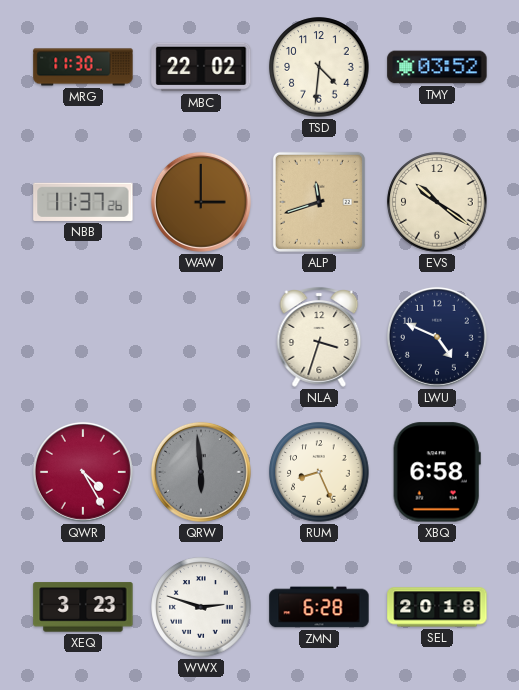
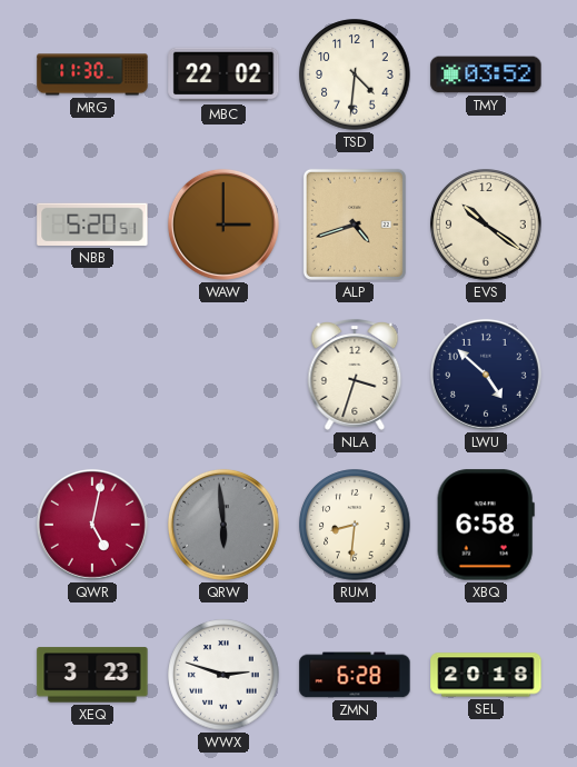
NBB: 11:37 -> 5:20 (92, 225)
ALP: 11:42 -> 4:42 (355, 225)
LWU: 4:49 -> 4:52 (486, 375)
QWR: 4:25 -> 5:02 (92, 525)
RUM: 8:26 -> 8:31 (355, 525)
